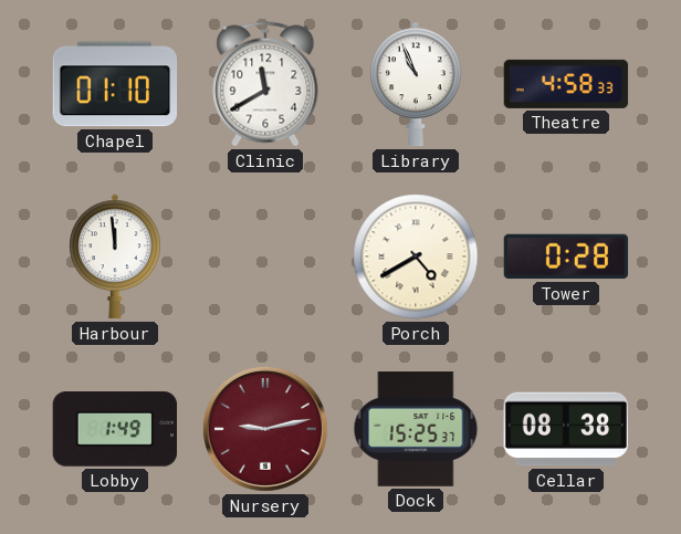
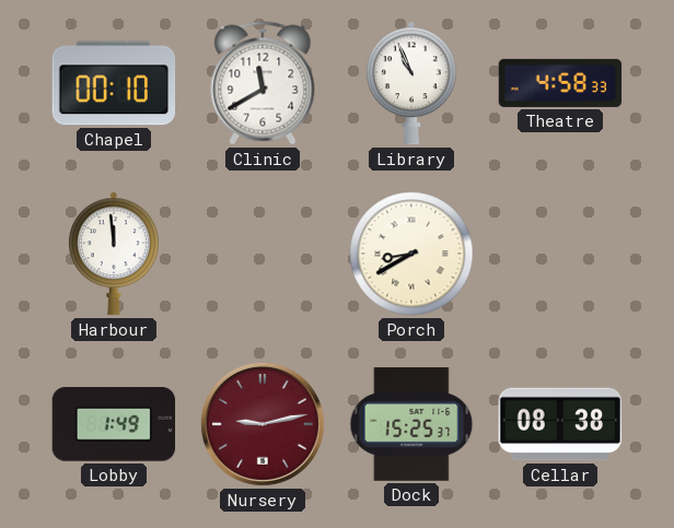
Chapel: 01:10 -> 00:10 (114, 83)
Porch: 4:40 -> 8:40 (411, 254)
Tower: 0:28 -> none (566, 256)
